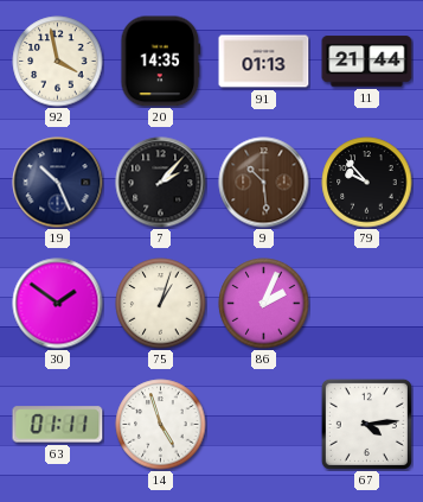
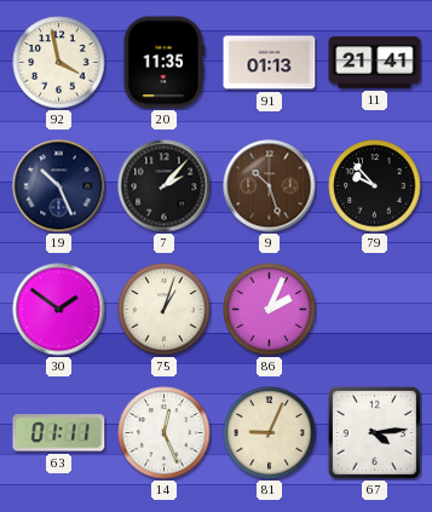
20: 14:35 -> 11:35 (165, 63)
11: 21:44 -> 21:41 (375, 63)
9: 10:29 -> 10:27 (270, 186)
14: 4:57 -> 12:26 (165, 433)
81: none -> 9:04 (270, 433)
